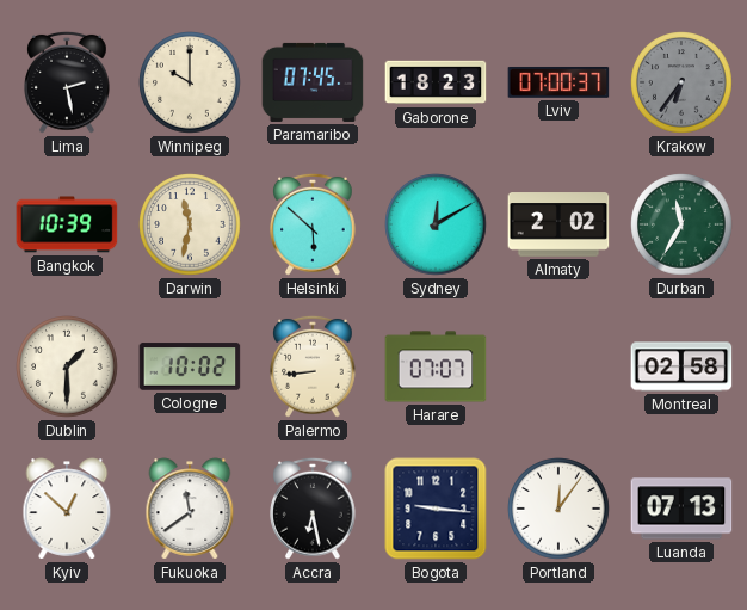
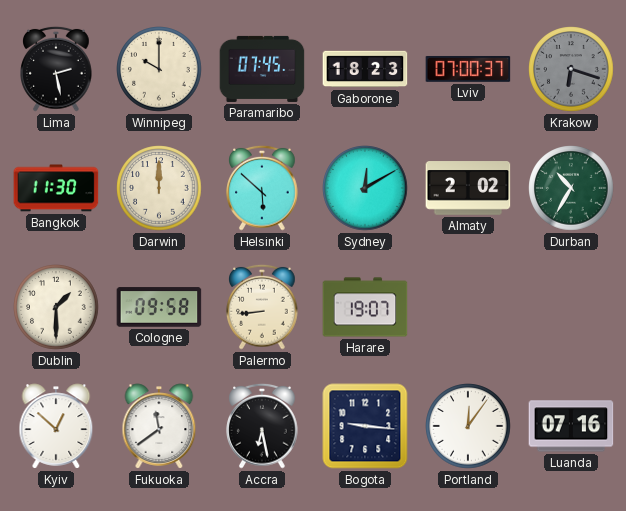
Krakow: 6:36 -> 6:18 (571, 69)
Bangkok: 10:39 -> 11:30 (56, 188)
Darwin: 11:32 -> 12:00 (159, 188)
Durban: 11:35 -> 10:35 (571, 188)
Cologne: 10:02 -> 09:58 (159, 307)
Harare: 07:07 -> 19:07 (365, 307)
Montreal: 02:58 -> none (681, 366)
Luanda: 07:13 -> 07:16 (571, 426)
